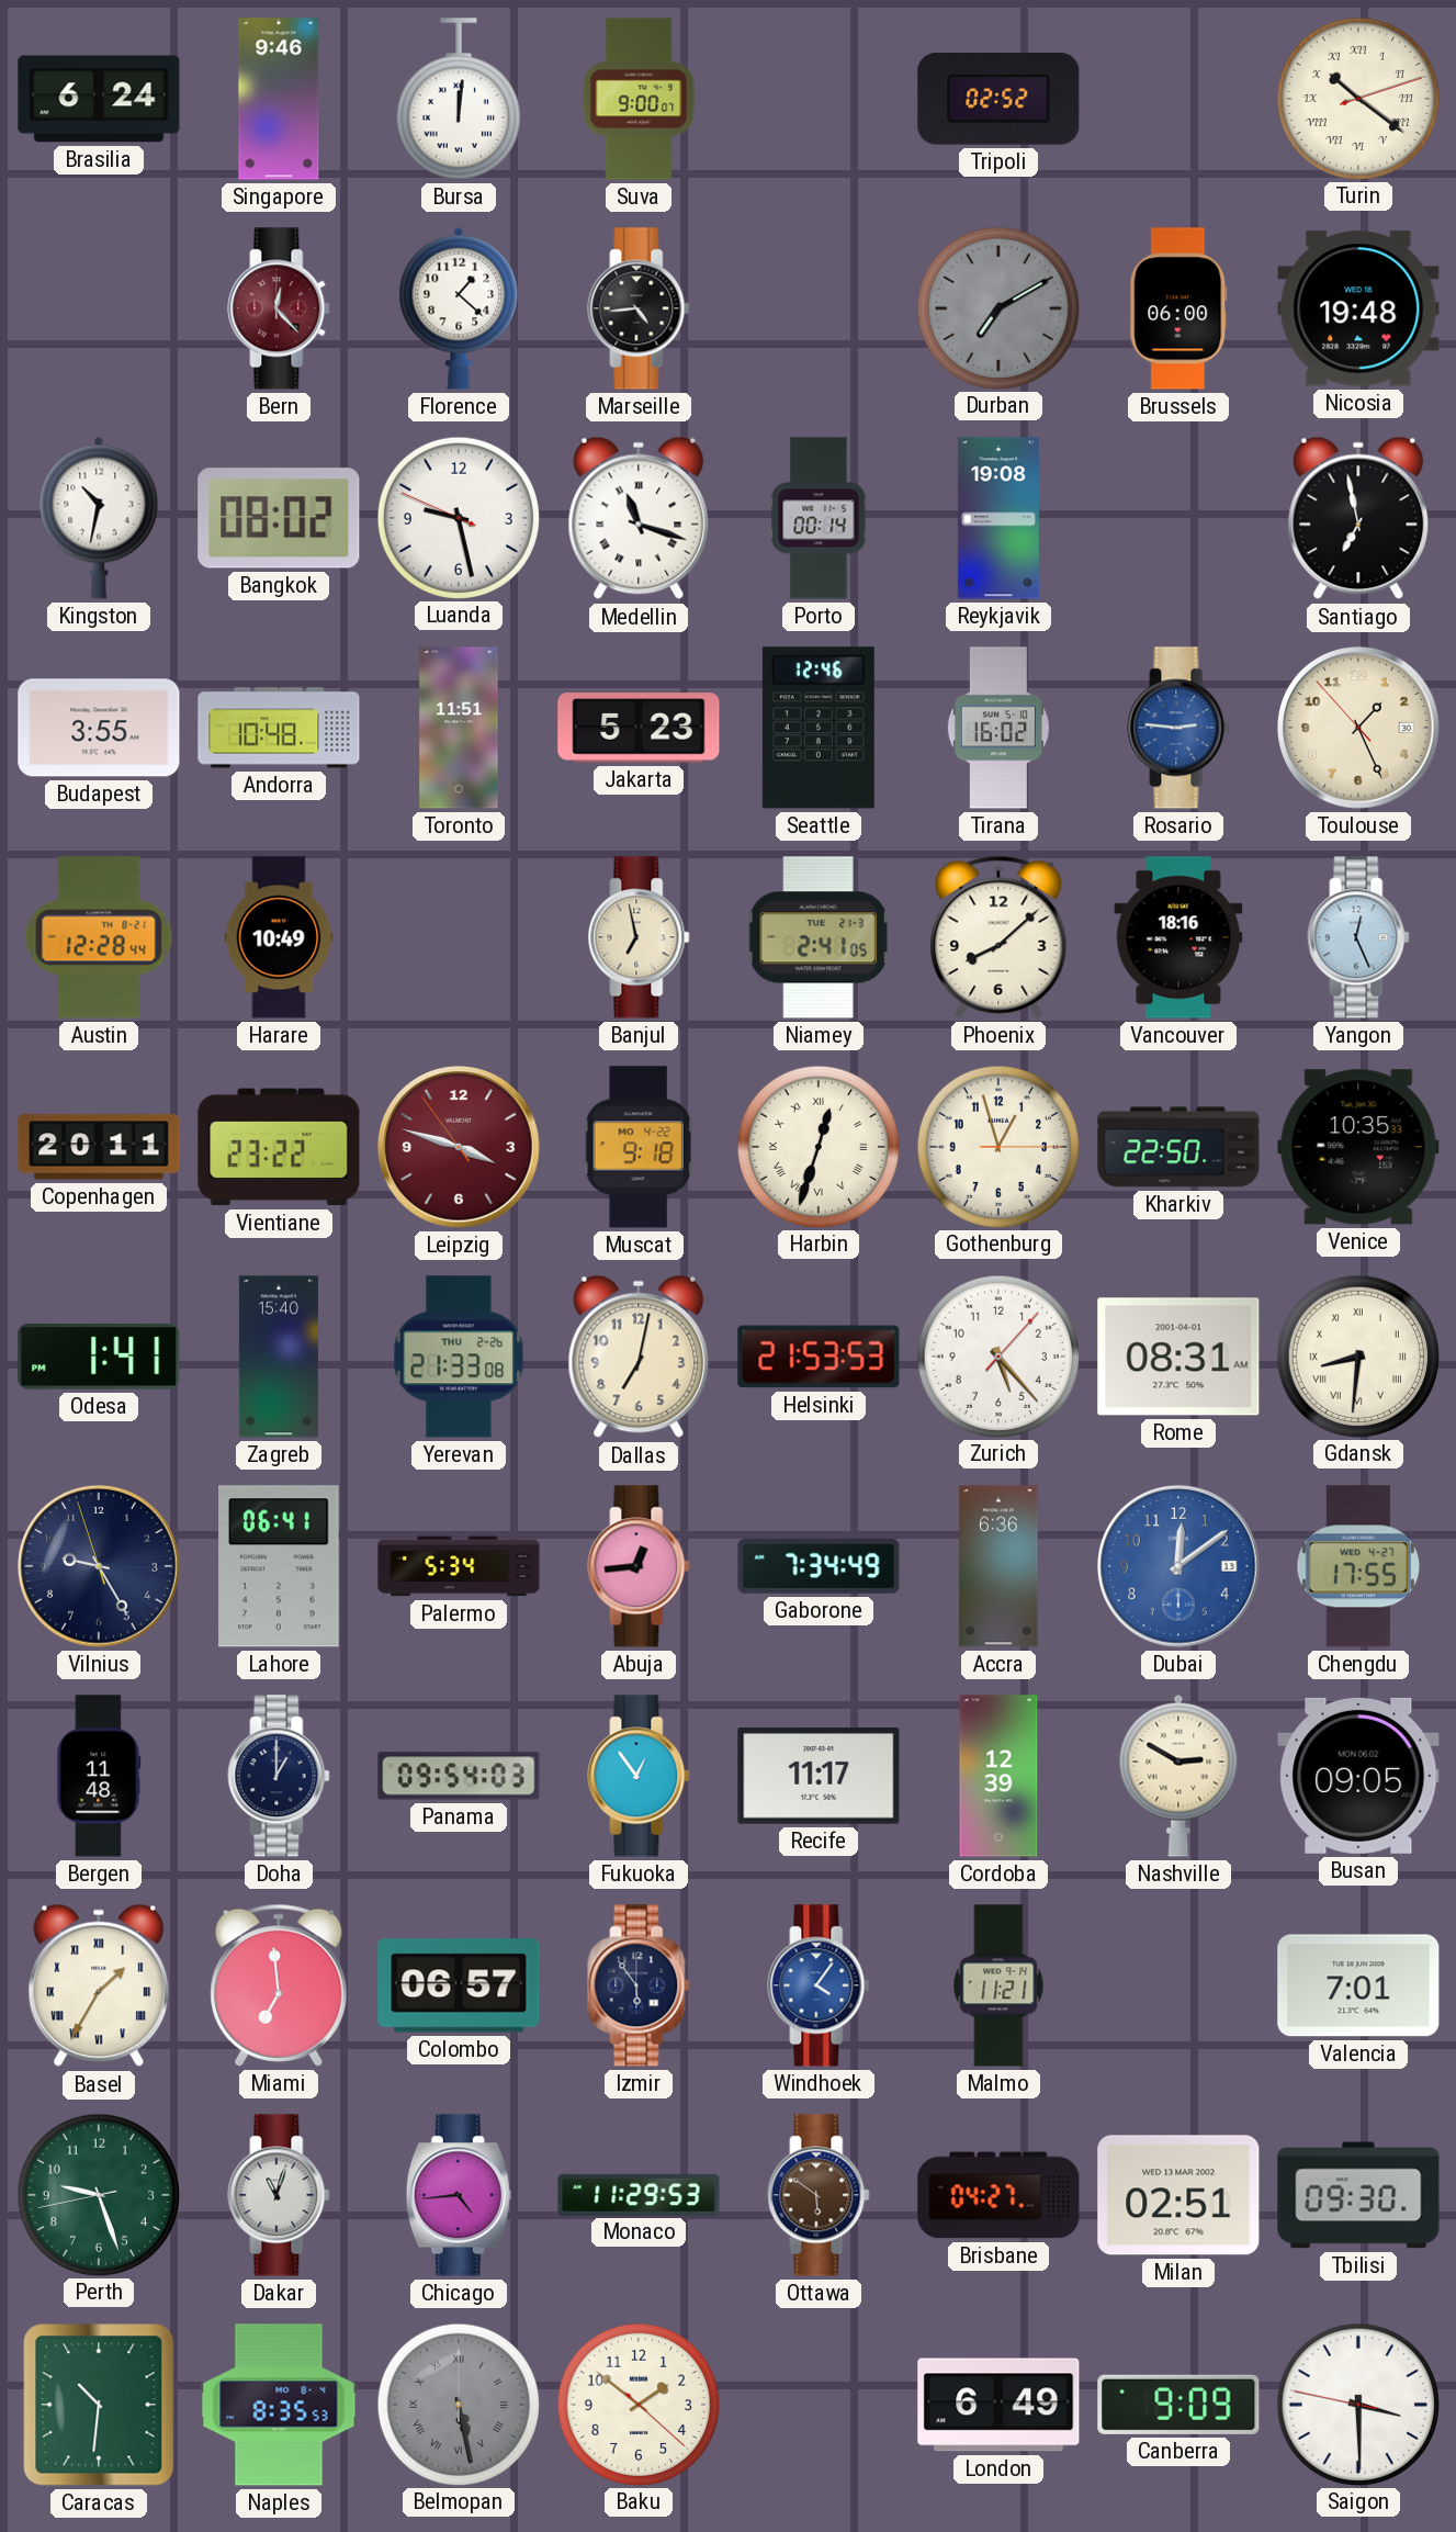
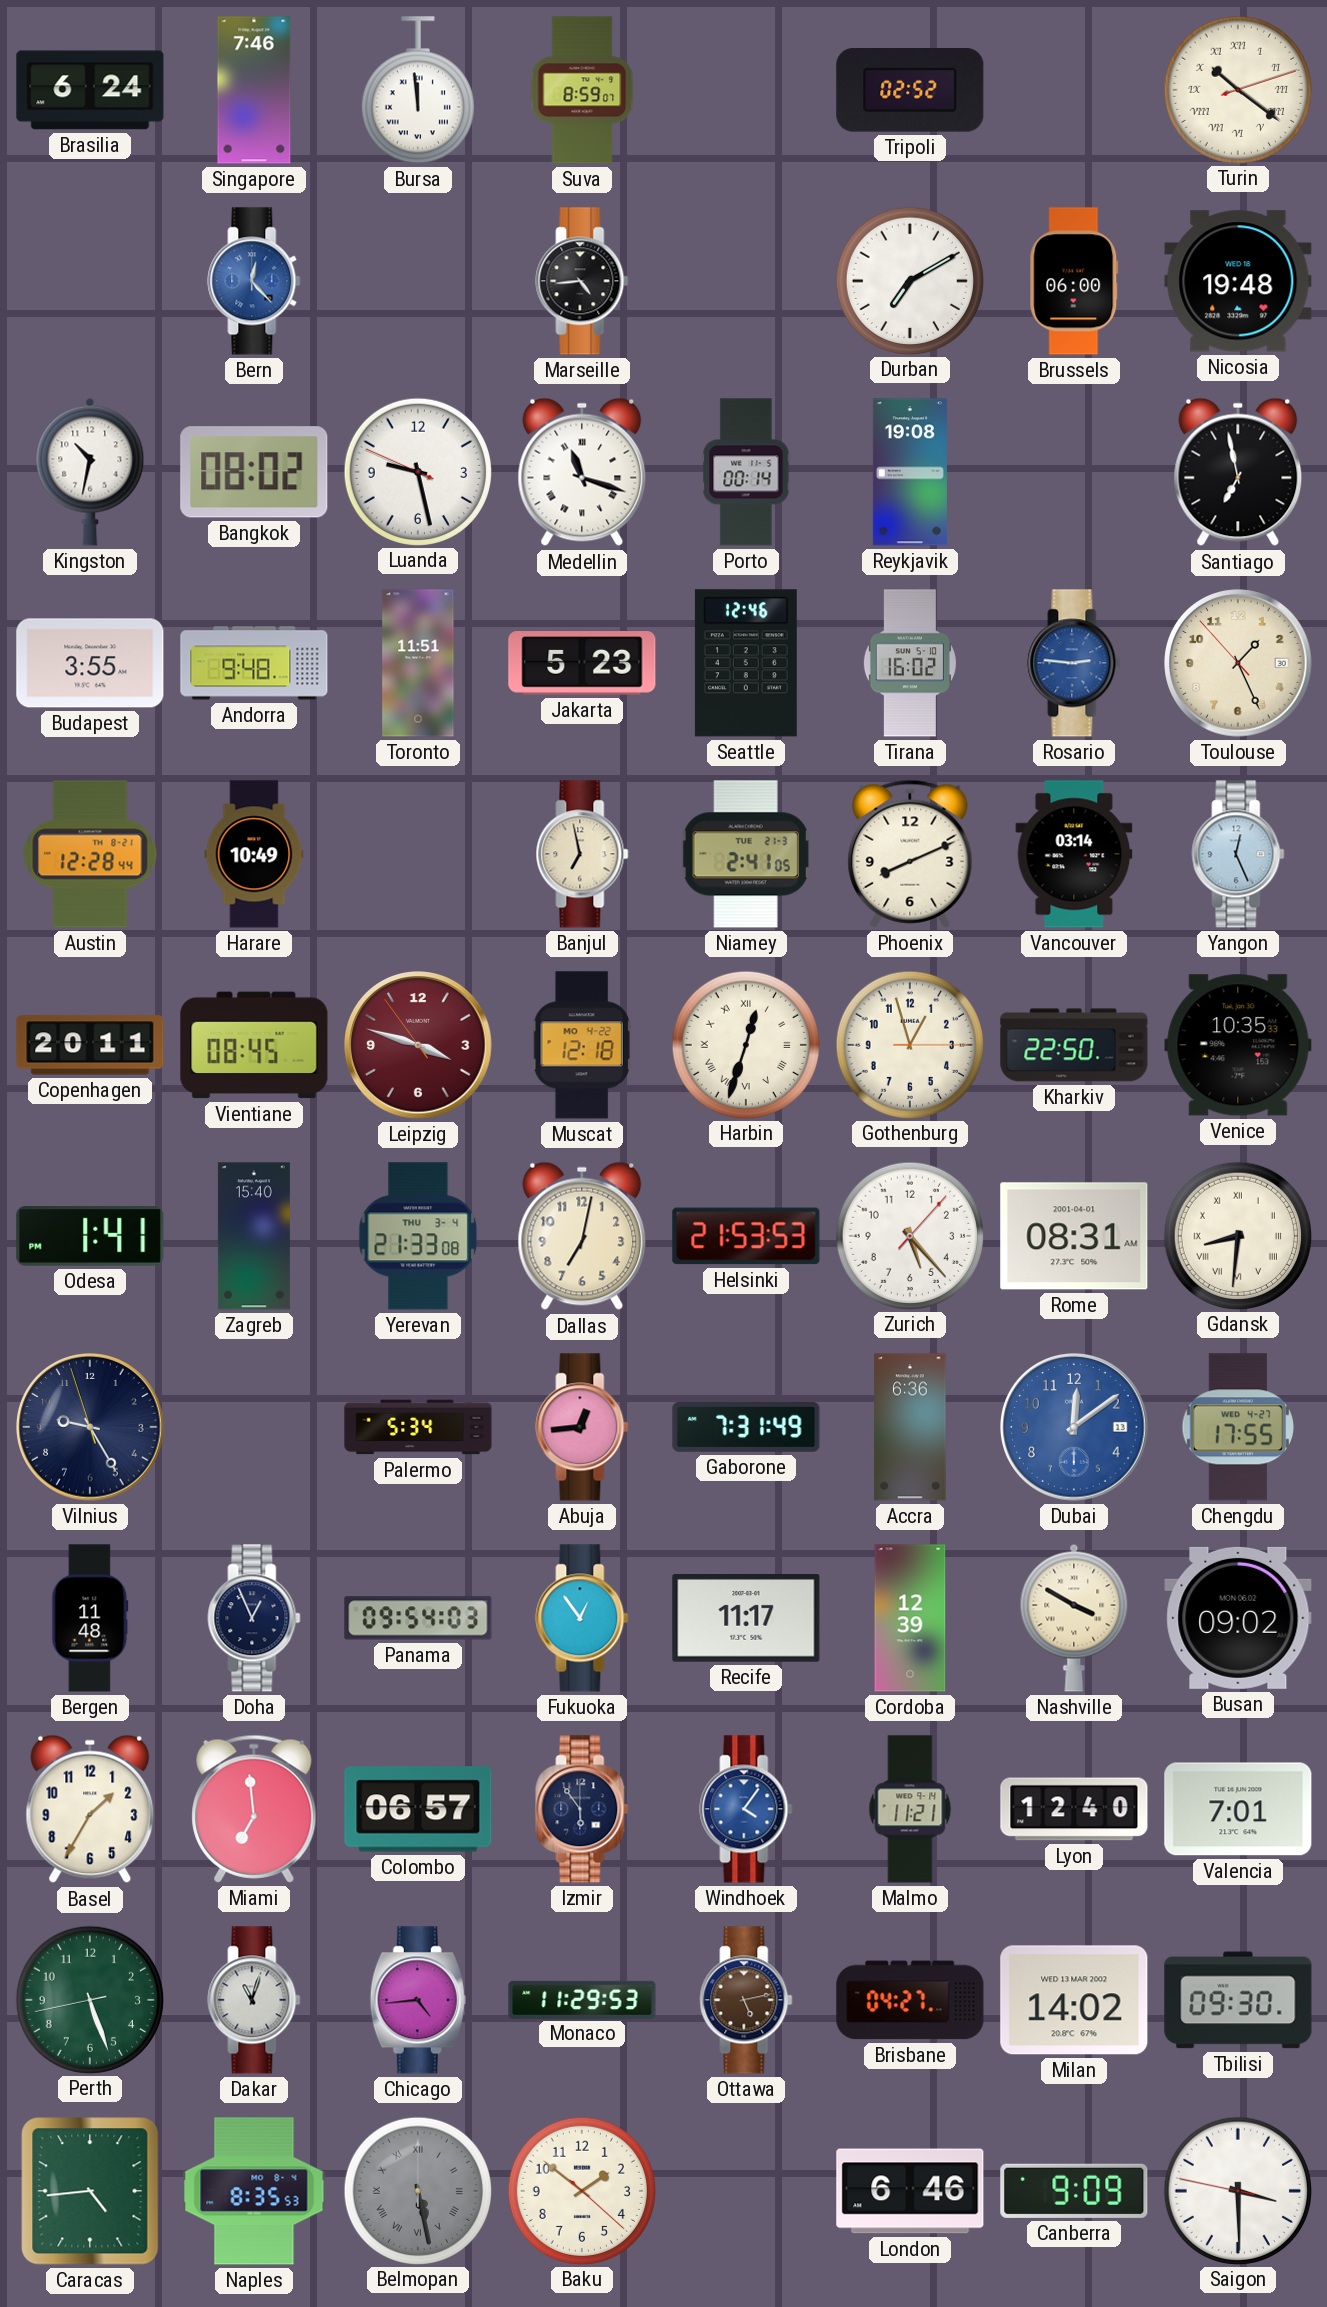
Singapore: 9:46 -> 7:46 (254, 90)
Bursa: 12:01 -> 11:59 (418, 90)
Suva: 9:00 -> 8:59 (582, 90)
Bern dial: burgundy -> blue (254, 281)
Florence: 1:22 -> none (459, 308)
Durban dial: grey -> white (909, 280)
Andorra: 10:48 -> 9:48 (254, 663)
Phoenix: 8:08 -> 8:11 (910, 854)
Vancouver: 18:16 -> 03:14 (1074, 854)
Vientiane: 23:22 -> 08:45 (254, 1045)
Muscat: 9:18 -> 12:18 (582, 1045)
Yerevan date: THU 2-26 -> THU 3-4 (418, 1236)
Lahore: 06:41 -> none (279, 1566)
Gaborone: 7:34 -> 7:31 (746, 1428)
Doha: 1:00 -> 12:56 (254, 1618)
Nashville: 2:50 -> 3:50 (1074, 1618)
Busan: 09:05 -> 09:02 (1238, 1618)
Basel numerals: Roman -> Arabic (90, 1809)
Lyon: none -> 12:40 (1074, 1809)
Perth: 9:26 -> 5:26 (89, 1999)
Ottawa: 5:51 -> 5:13 (746, 2000)
Milan: 02:51 -> 14:02 (1074, 2000)
Caracas: 10:31 -> 4:44 (90, 2191)
London: 6:49 -> 6:46 (910, 2191)
